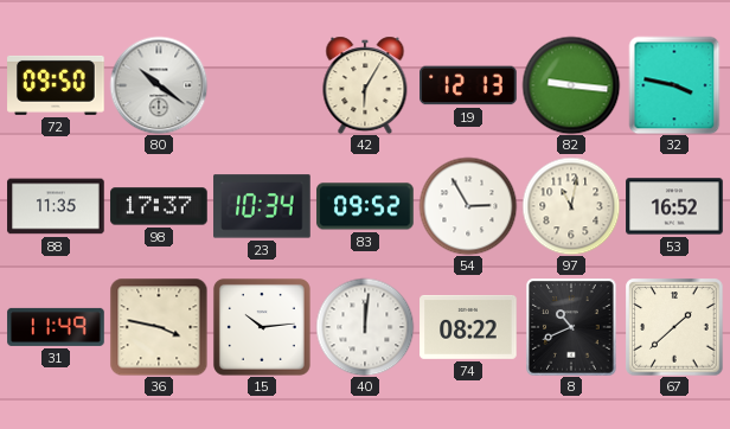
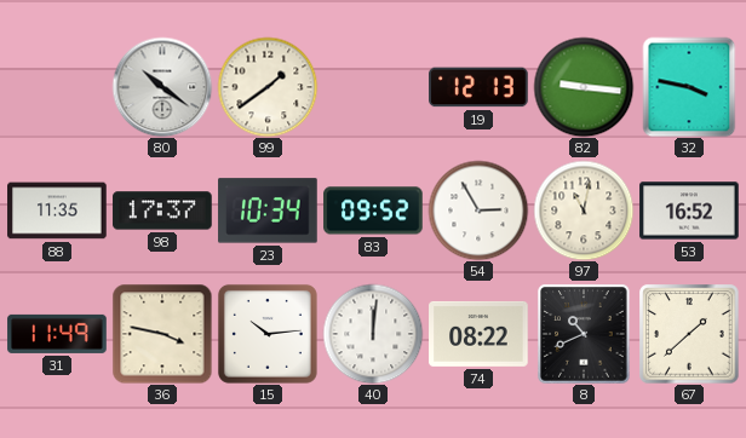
72: 09:50 -> none (56, 85)
99: none -> 1:39 (268, 87)
42: 6:05 -> none (365, 85)
